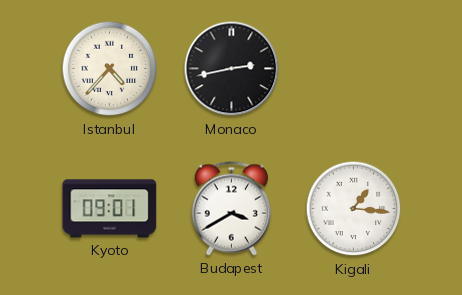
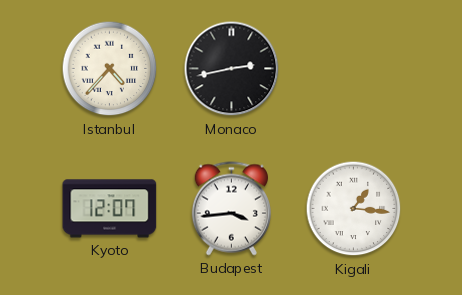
Kyoto: 09:01 -> 12:07 (110, 209)
Budapest: 3:40 -> 3:44 (231, 209)
